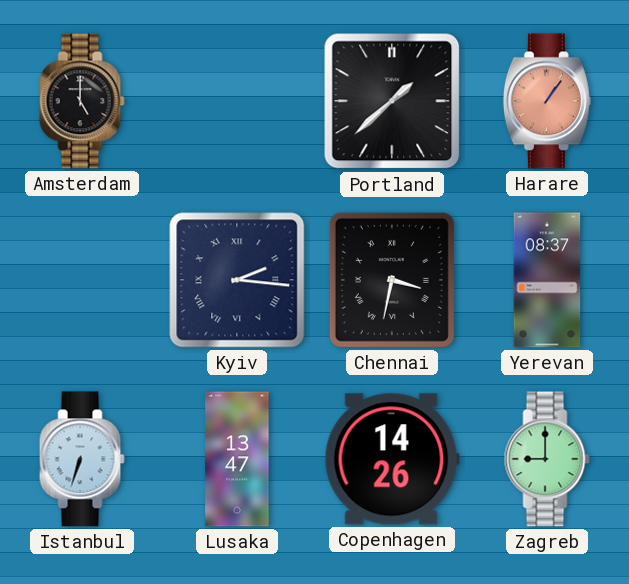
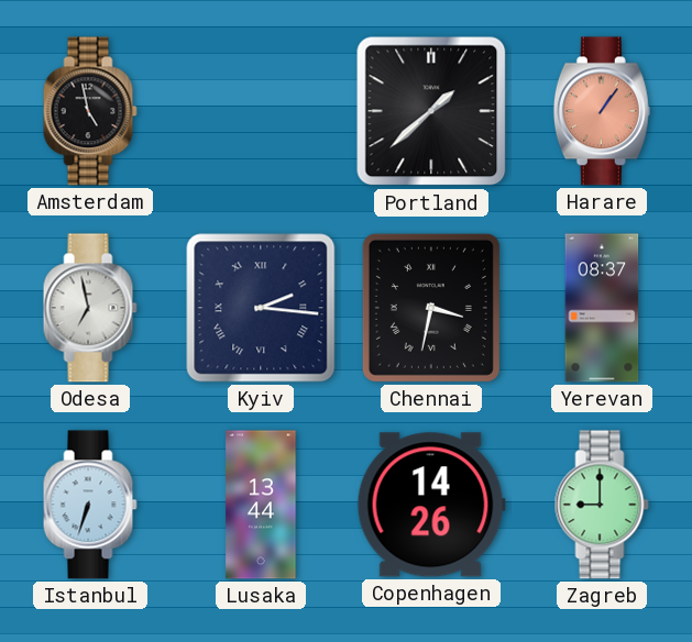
Amsterdam: 5:00 -> 4:58 (90, 111)
Odesa: none -> 6:58 (90, 308)
Lusaka: 13:47 -> 13:44 (261, 505)
